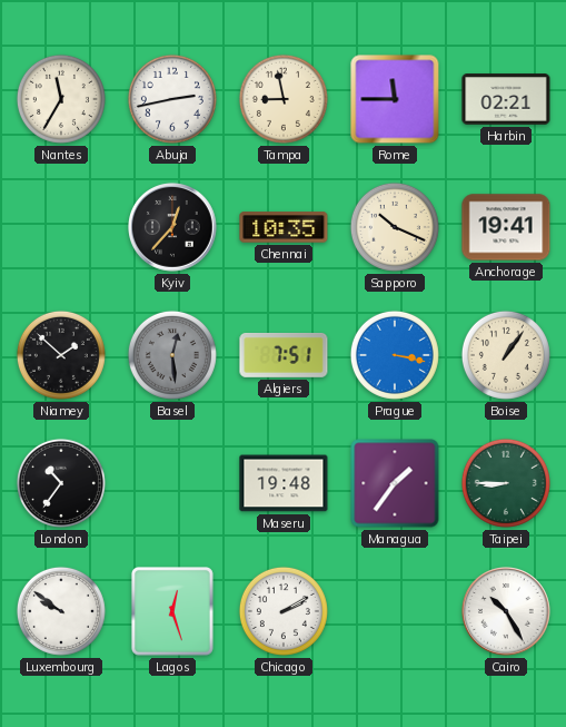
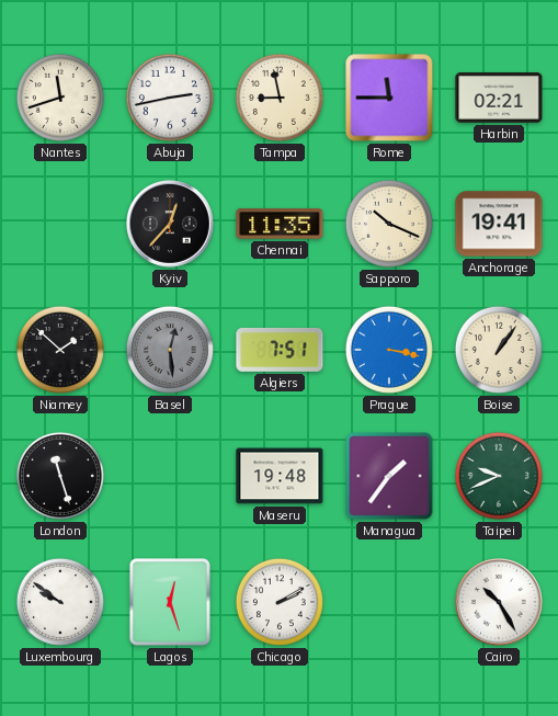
Nantes: 11:35 -> 11:42 (60, 98)
Chennai: 10:35 -> 11:35 (280, 224)
London: 10:36 -> 11:27 (60, 476)
Taipei: 8:45 -> 9:41 (499, 476)
